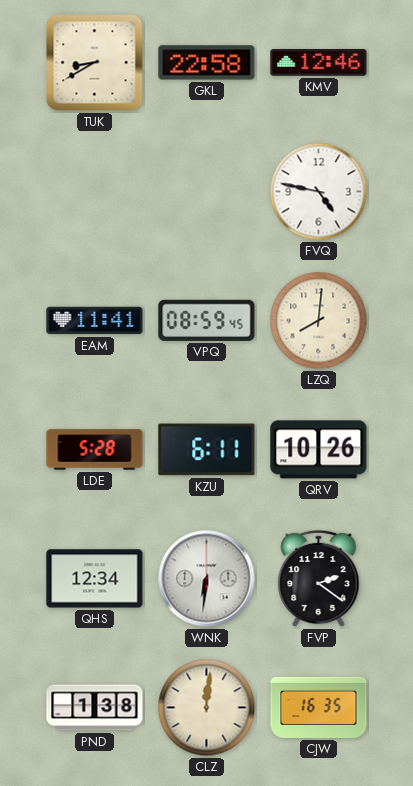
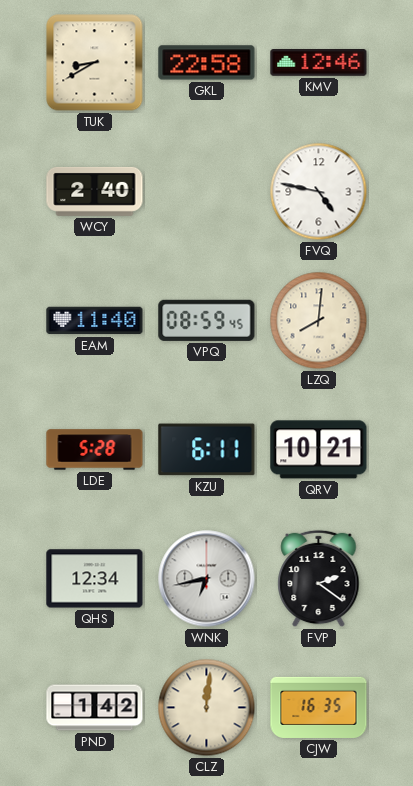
WCY: none -> 2:40 (95, 191)
EAM: 11:41 -> 11:40 (95, 321)
QRV: 10:26 -> 10:21 (319, 450)
WNK: 6:31 -> 6:43 (207, 579)
PND: 1:38 -> 1:42 (95, 708)
